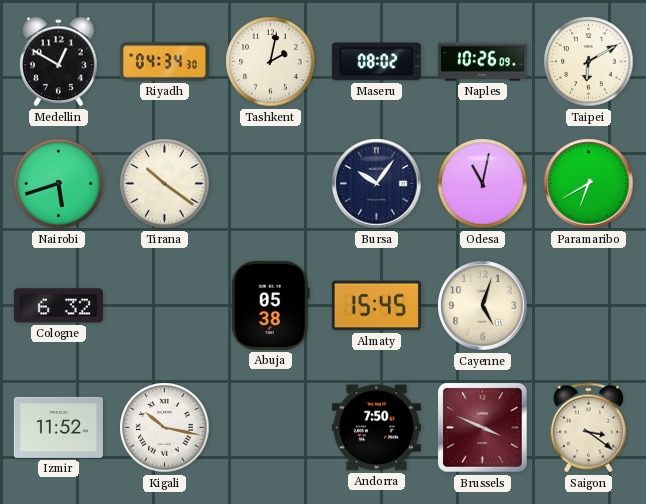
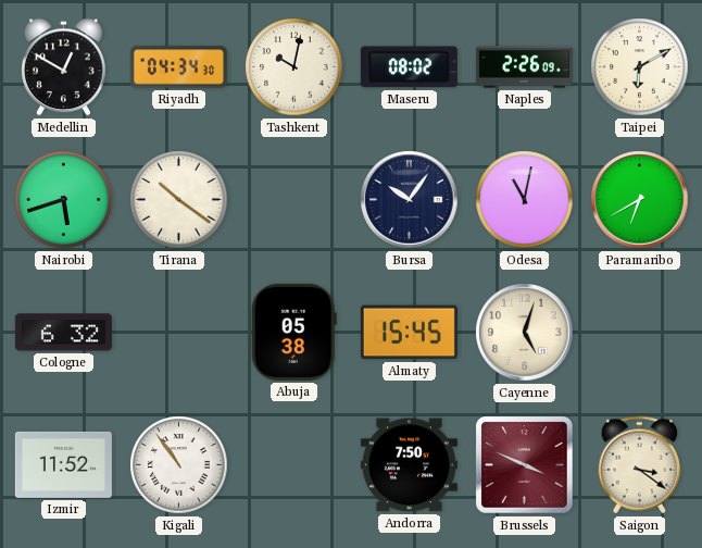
Tashkent: 2:02 -> 10:02 (294, 67)
Naples: 10:26 -> 2:26 (524, 67)
Kigali: 10:17 -> 10:54 (179, 465)
